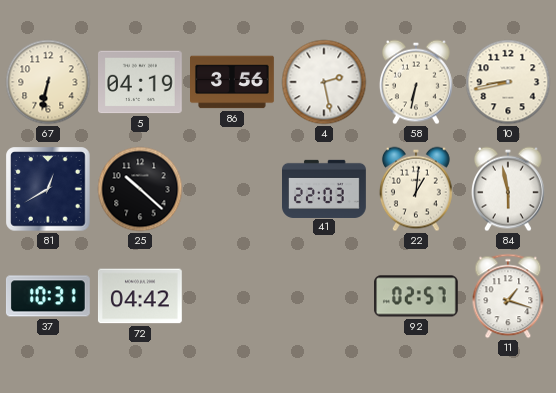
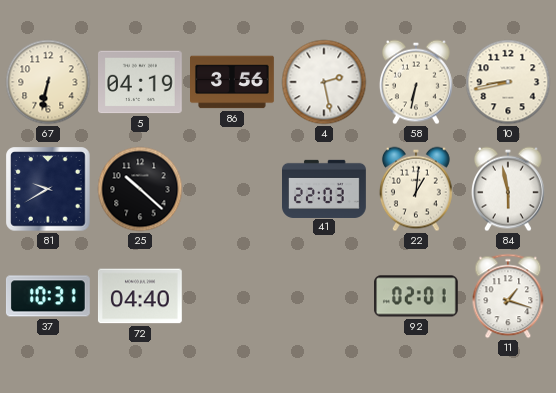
81: 12:40 -> 9:40 (48, 189)
72: 04:42 -> 04:40 (140, 296)
92: 02:57 -> 02:01 (417, 296)
